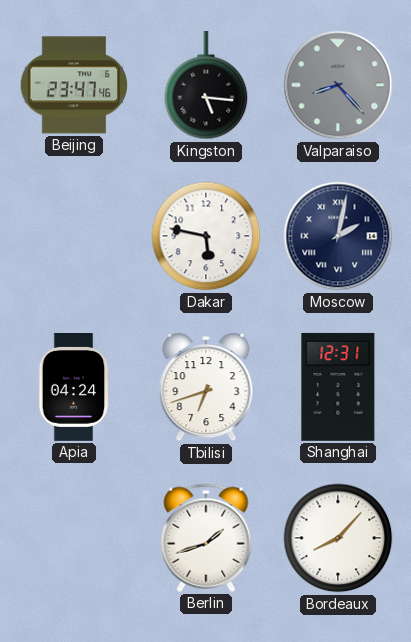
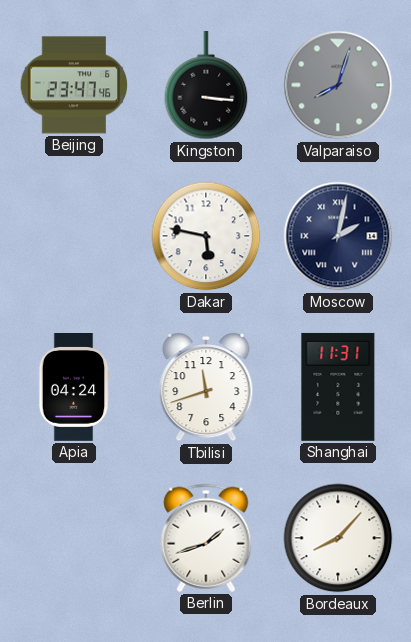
Kingston: 5:16 -> 3:16 (206, 85)
Valparaiso: 8:23 -> 8:03 (338, 85)
Tbilisi: 6:42 -> 11:42 (206, 387)
Shanghai: 12:31 -> 11:31 (338, 387)
